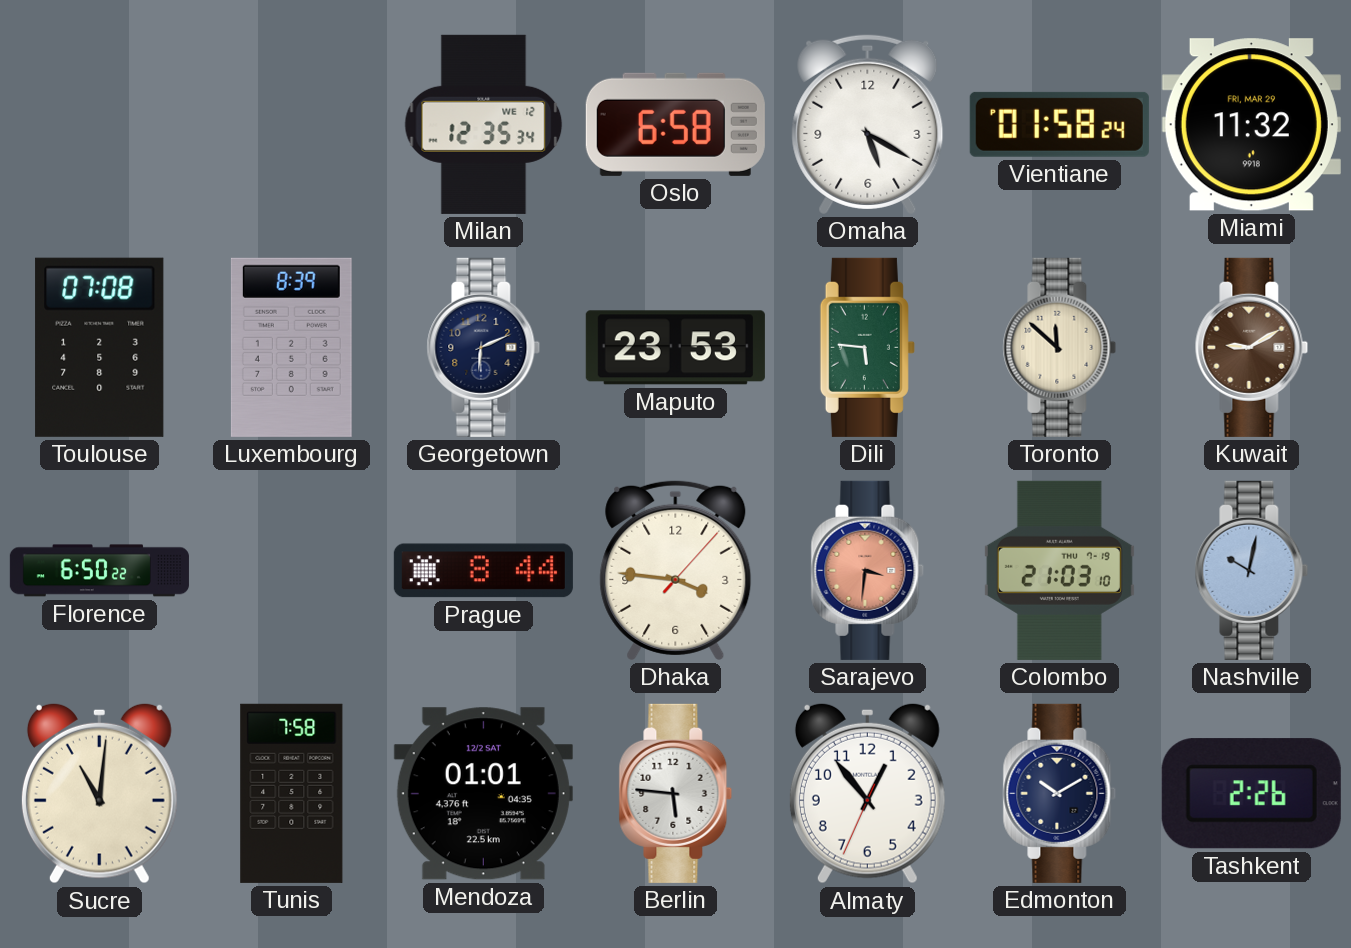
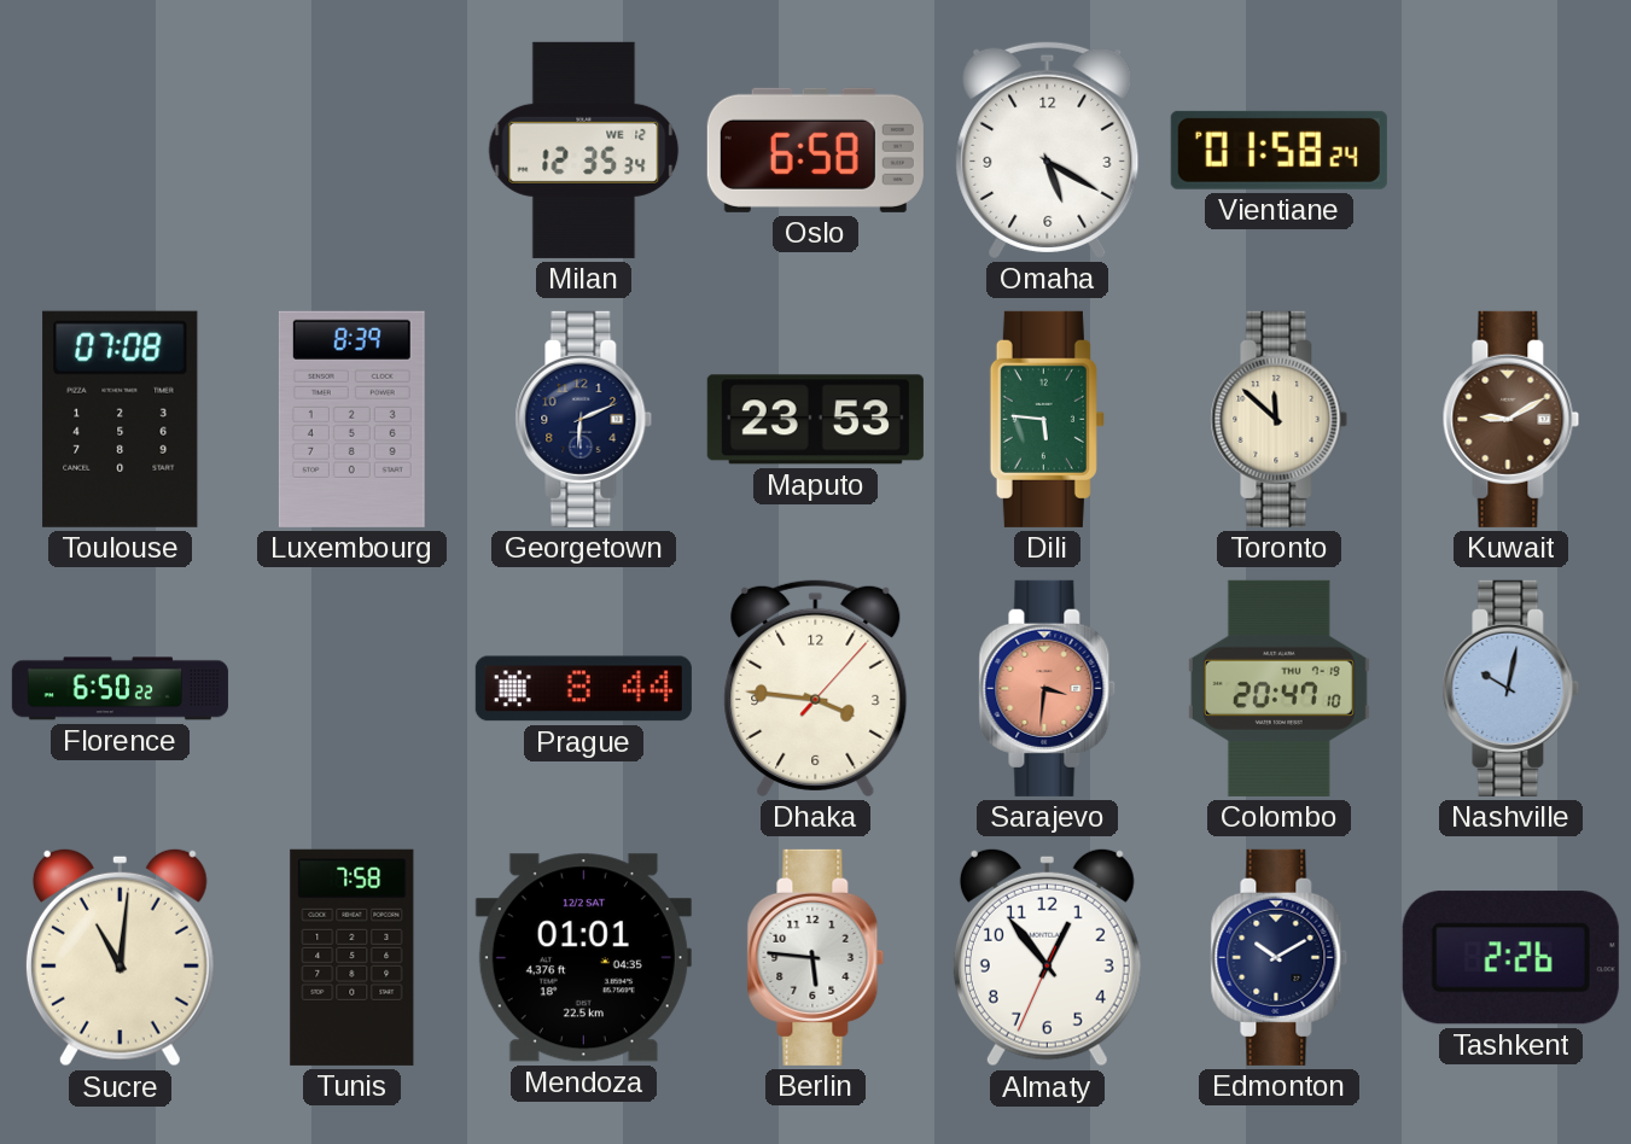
Miami: 11:32 -> none (1251, 125)
Colombo: 21:03 -> 20:47 (1278, 688)
